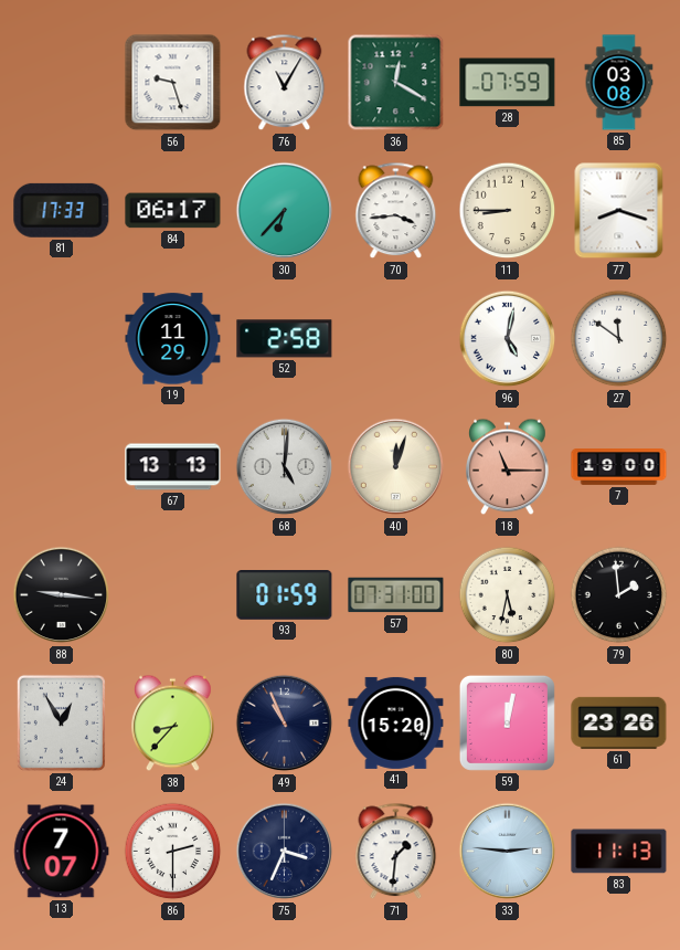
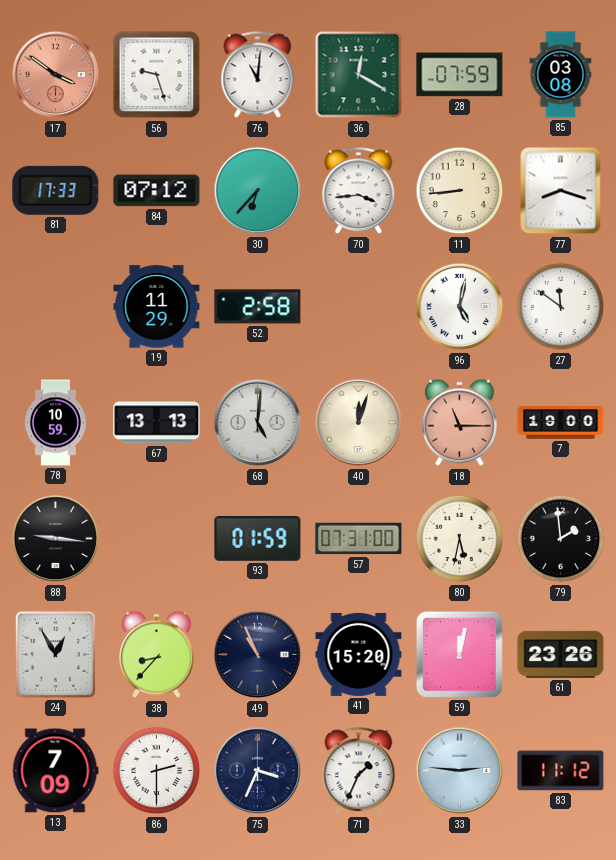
17: none -> 3:51 (56, 75)
76: 11:05 -> 11:01 (258, 75)
84: 06:17 -> 07:12 (157, 191)
11: 8:45 -> 8:44 (460, 191)
78: none -> 10:59 (56, 423)
13: 7:07 -> 7:09 (56, 771)
71: 1:31 -> 1:34 (359, 771)
83: 11:13 -> 11:12 (561, 771)
